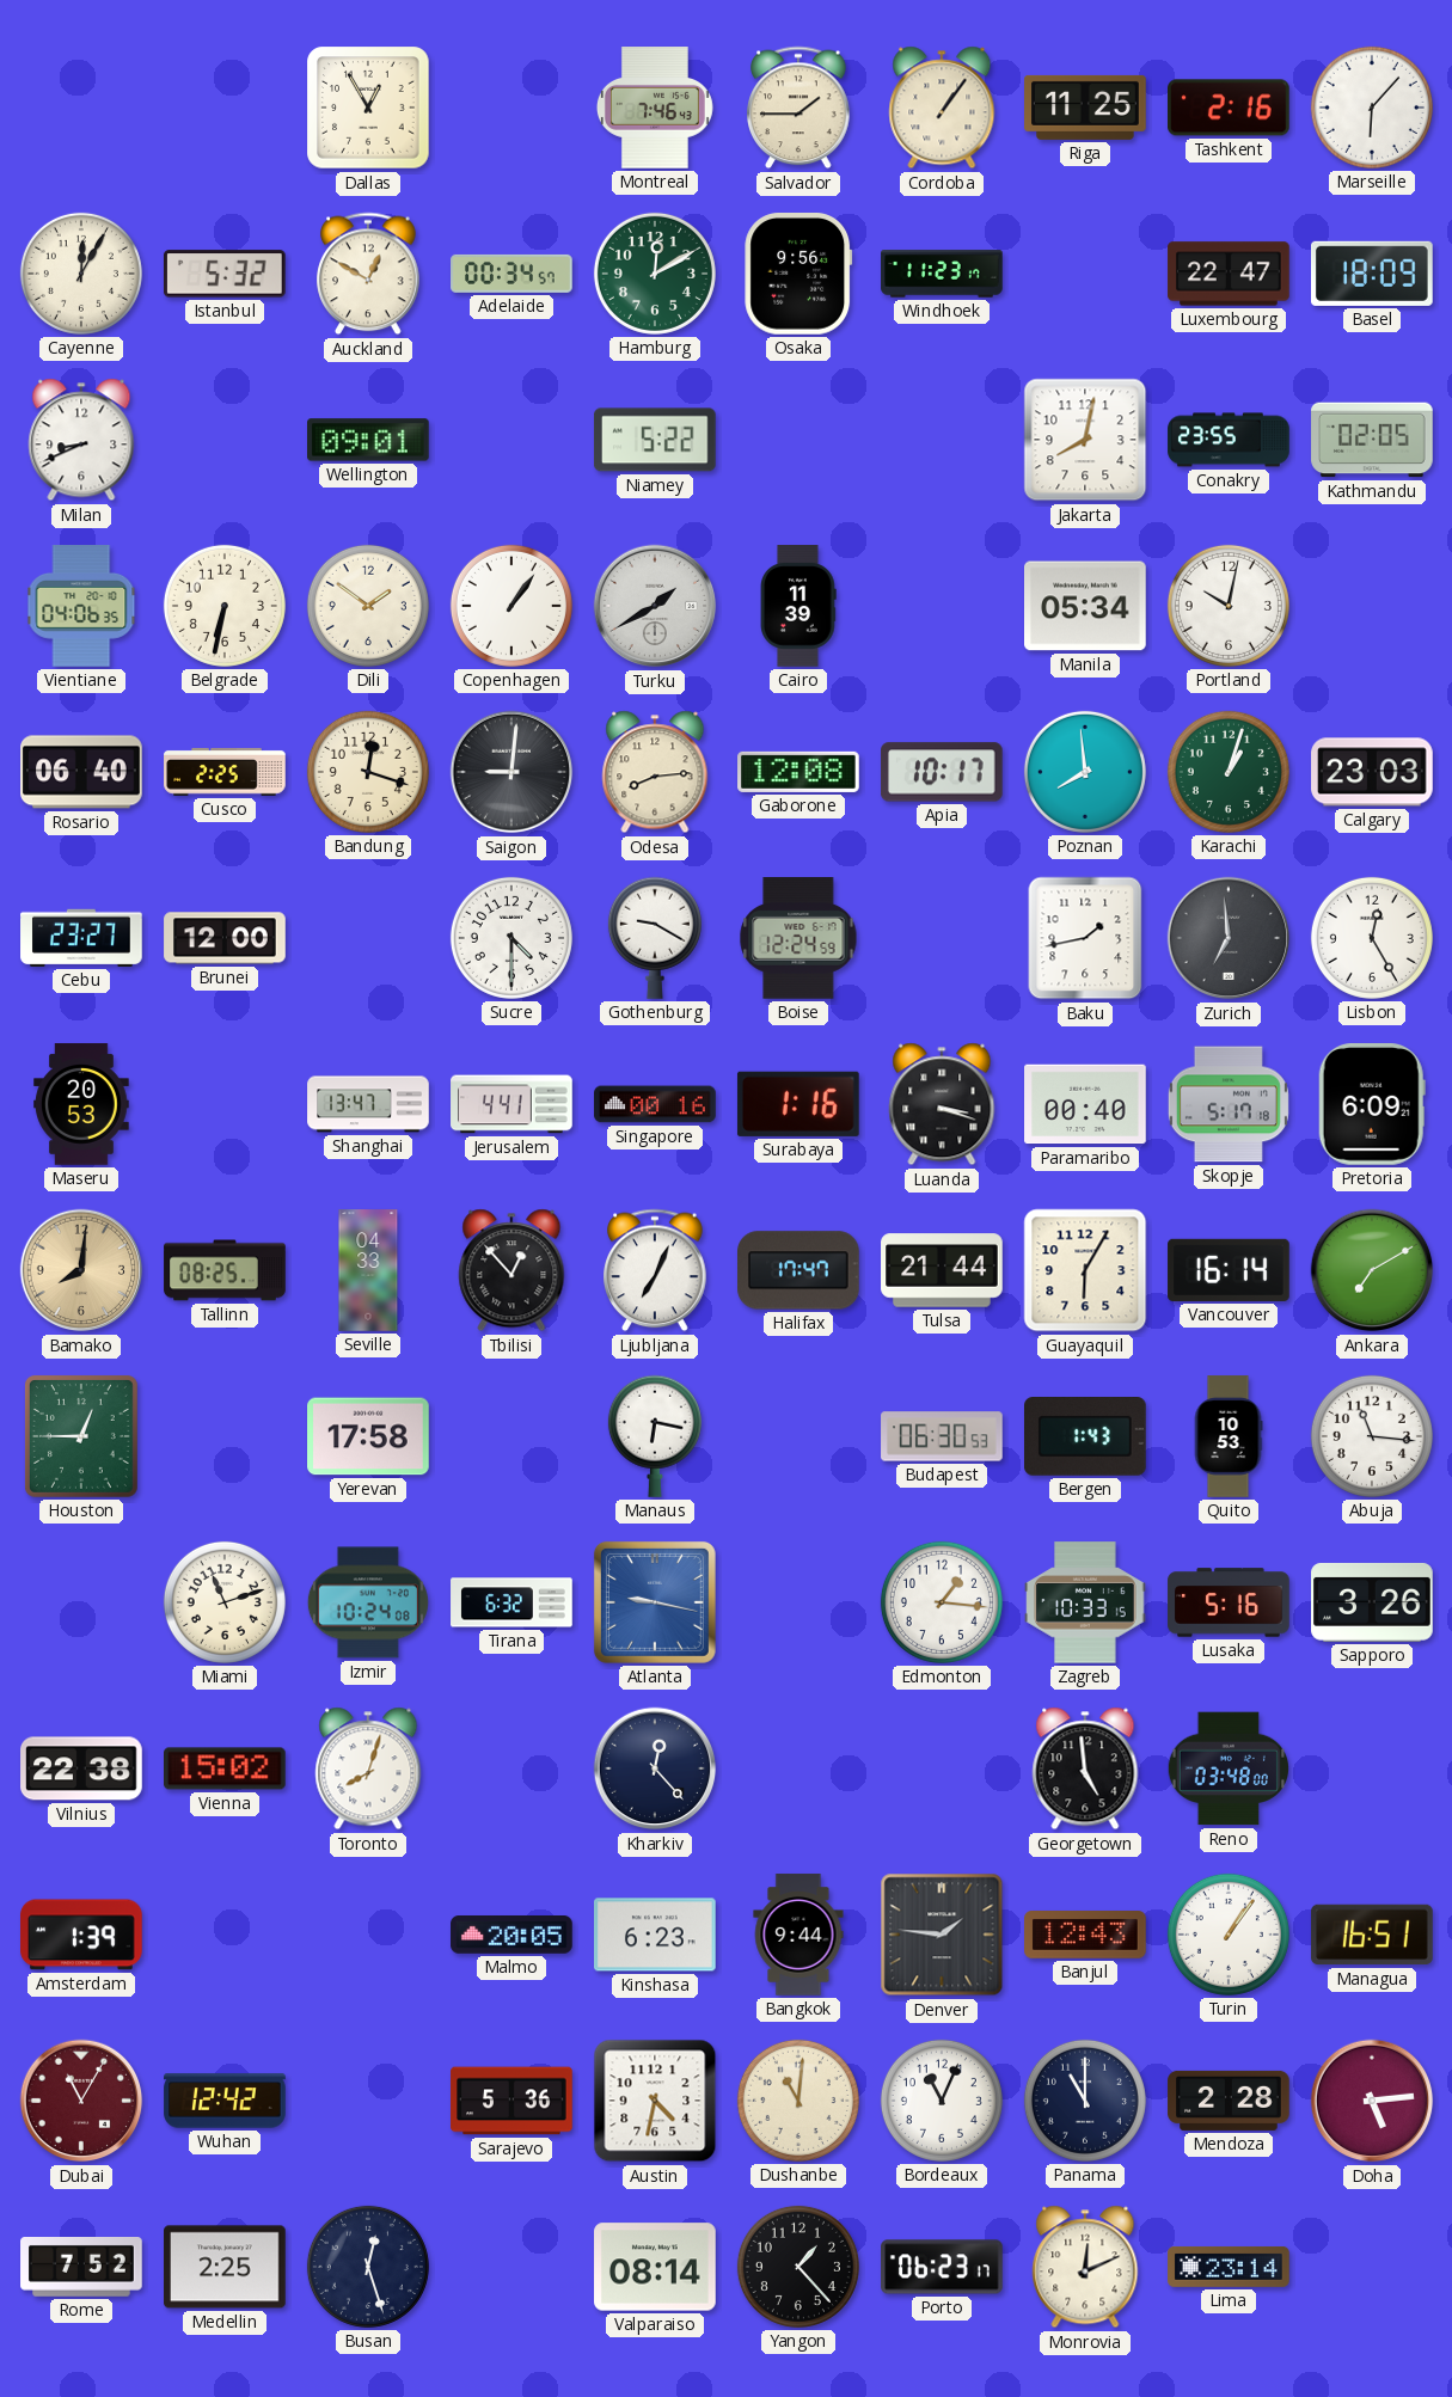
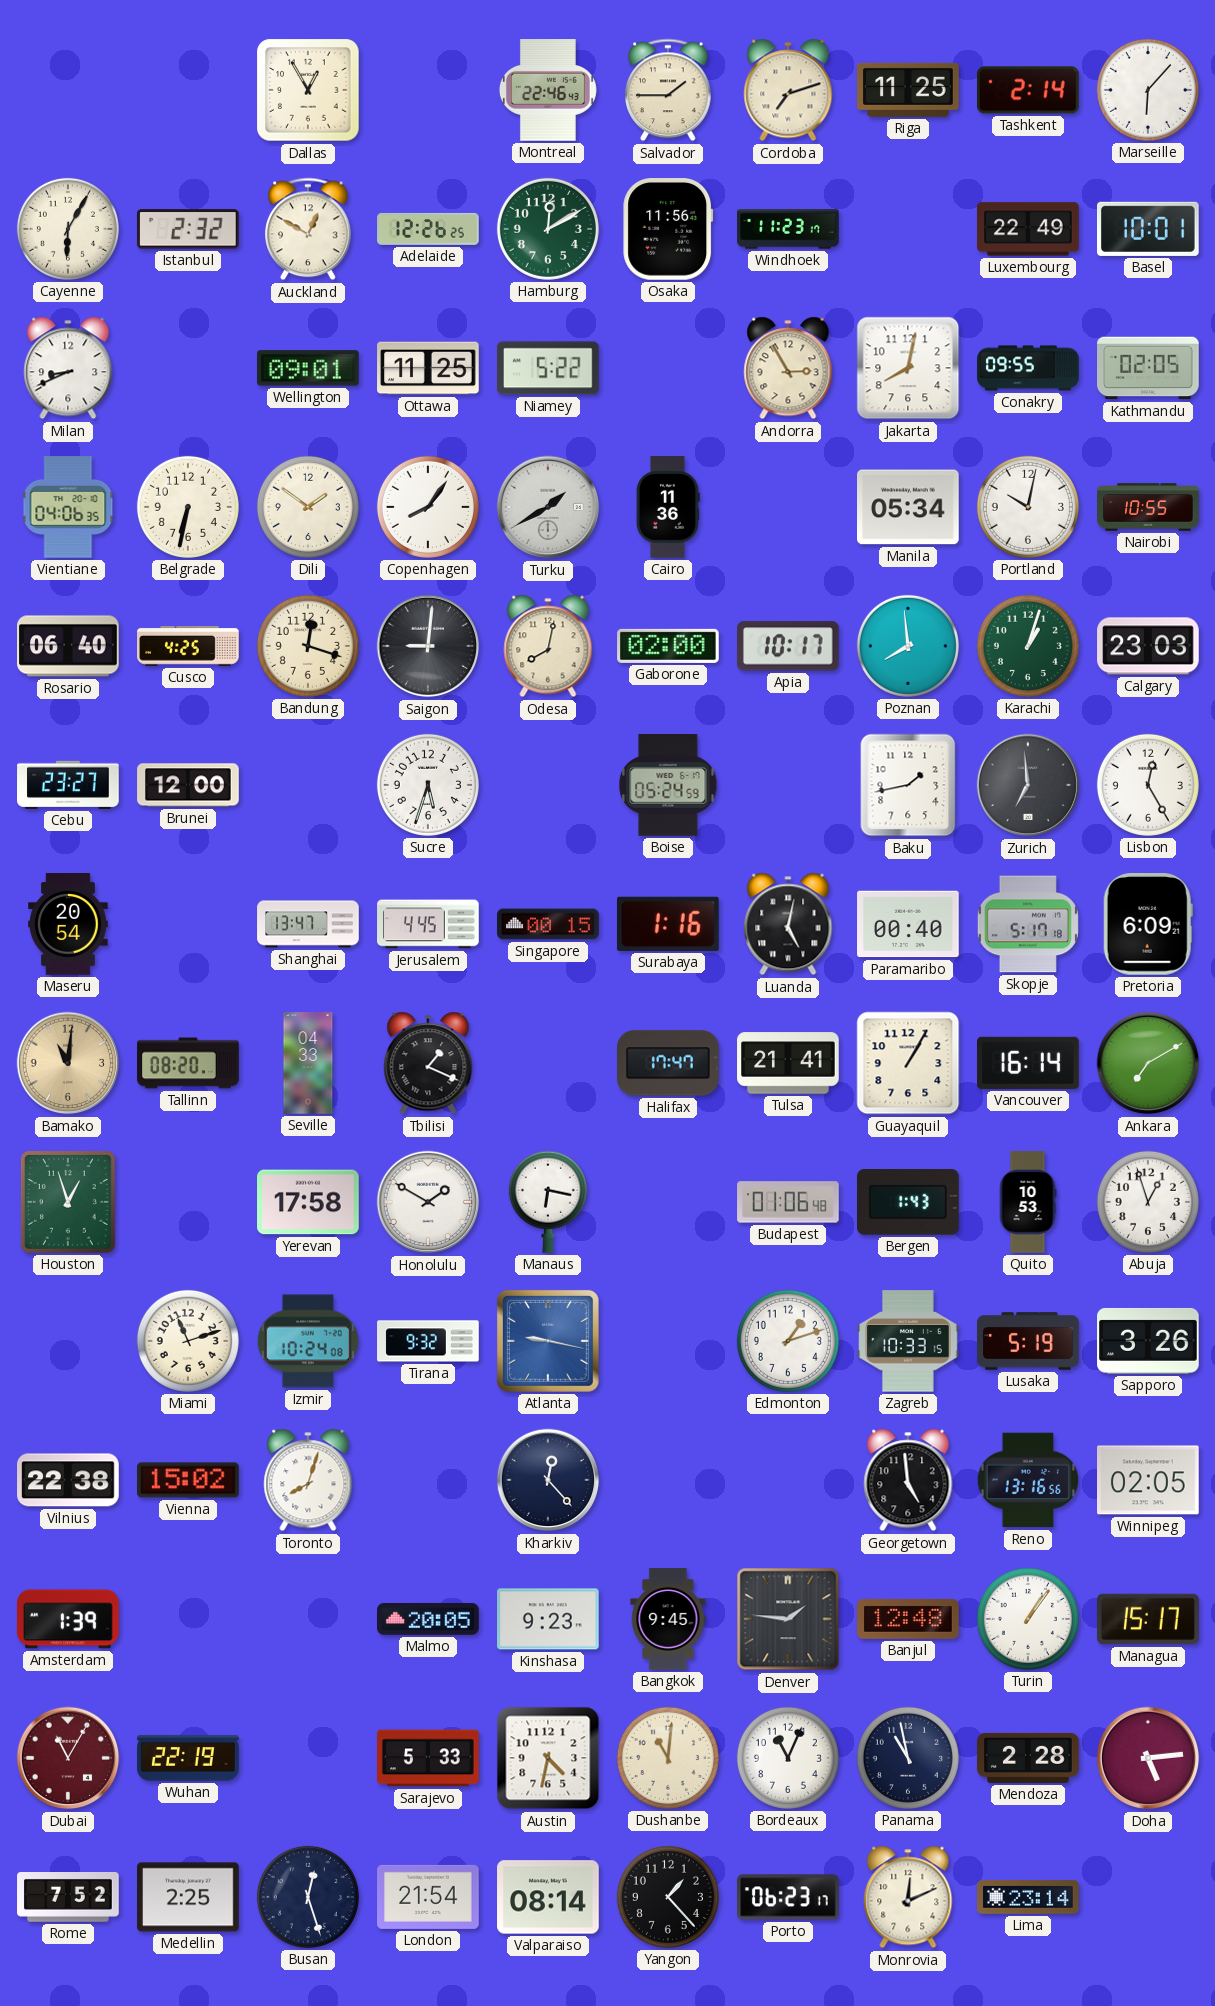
Montreal: 7:46 -> 22:46 (548, 90)
Cordoba: 1:06 -> 7:12 (788, 90)
Tashkent: 2:16 -> 2:14 (1029, 90)
Cayenne: 12:05 -> 6:05 (68, 229)
Istanbul: 5:32 -> 2:32 (188, 229)
Adelaide: 00:34 -> 12:26 (428, 229)
Osaka: 9:56 -> 11:56 (668, 230)
Luxembourg: 22:47 -> 22:49 (1028, 229)
Basel: 18:09 -> 10:01 (1149, 229)
Ottawa: none -> 11:25 (428, 368)
Andorra: none -> 2:55 (788, 368)
Conakry: 23:55 -> 09:55 (1028, 368)
Copenhagen: 1:06 -> 8:06 (428, 507)
Cairo: 11:39 -> 11:36 (669, 507)
Nairobi: none -> 10:55 (1148, 507)
Cusco: 2:25 -> 4:25 (188, 646)
Odesa: 8:14 -> 8:02 (548, 646)
Gaborone: 12:08 -> 02:00 (668, 646)
Sucre: 4:30 -> 5:33 (428, 785)
Gothenburg: 9:20 -> none (655, 938)
Boise: 12:24 -> 05:24 (668, 786)
Maseru: 20:53 -> 20:54 (68, 924)
Jerusalem: 4:41 -> 4:45 (428, 924)
Singapore: 00:16 -> 00:15 (548, 924)
Luanda: 3:18 -> 5:02 (788, 924)
Bamako: 8:01 -> 11:01 (68, 1063)
Tallinn: 08:25 -> 08:20 (188, 1063)
Tbilisi: 12:53 -> 1:19 (428, 1063)
Ljubljana: 7:04 -> none (655, 1270)
Tulsa: 21:44 -> 21:41 (788, 1063)
Guayaquil: 6:05 -> 1:05 (908, 1063)
Houston: 12:45 -> 12:57 (68, 1202)
Honolulu: none -> 1:50 (428, 1202)
Budapest: 06:30 -> 01:06 (788, 1202)
Abuja: 11:16 -> 12:57 (1148, 1202)
Tirana: 6:32 -> 9:32 (428, 1341)
Edmonton: 1:16 -> 1:12 (788, 1341)
Lusaka: 5:16 -> 5:19 (1028, 1341)
Reno: 03:48 -> 13:16 (1027, 1480)
Winnipeg: none -> 02:05 (1149, 1480)
Kinshasa: 6:23 -> 9:23 (549, 1619)
Bangkok: 9:44 -> 9:45 (668, 1619)
Banjul: 12:43 -> 12:48 (908, 1620)
Managua: 16:51 -> 15:17 (1148, 1619)
Wuhan: 12:42 -> 22:19 (188, 1758)
Sarajevo: 5:36 -> 5:33 (428, 1758)
Panama: 11:00 -> 10:58 (908, 1758)
London: none -> 21:54 (428, 1897)
